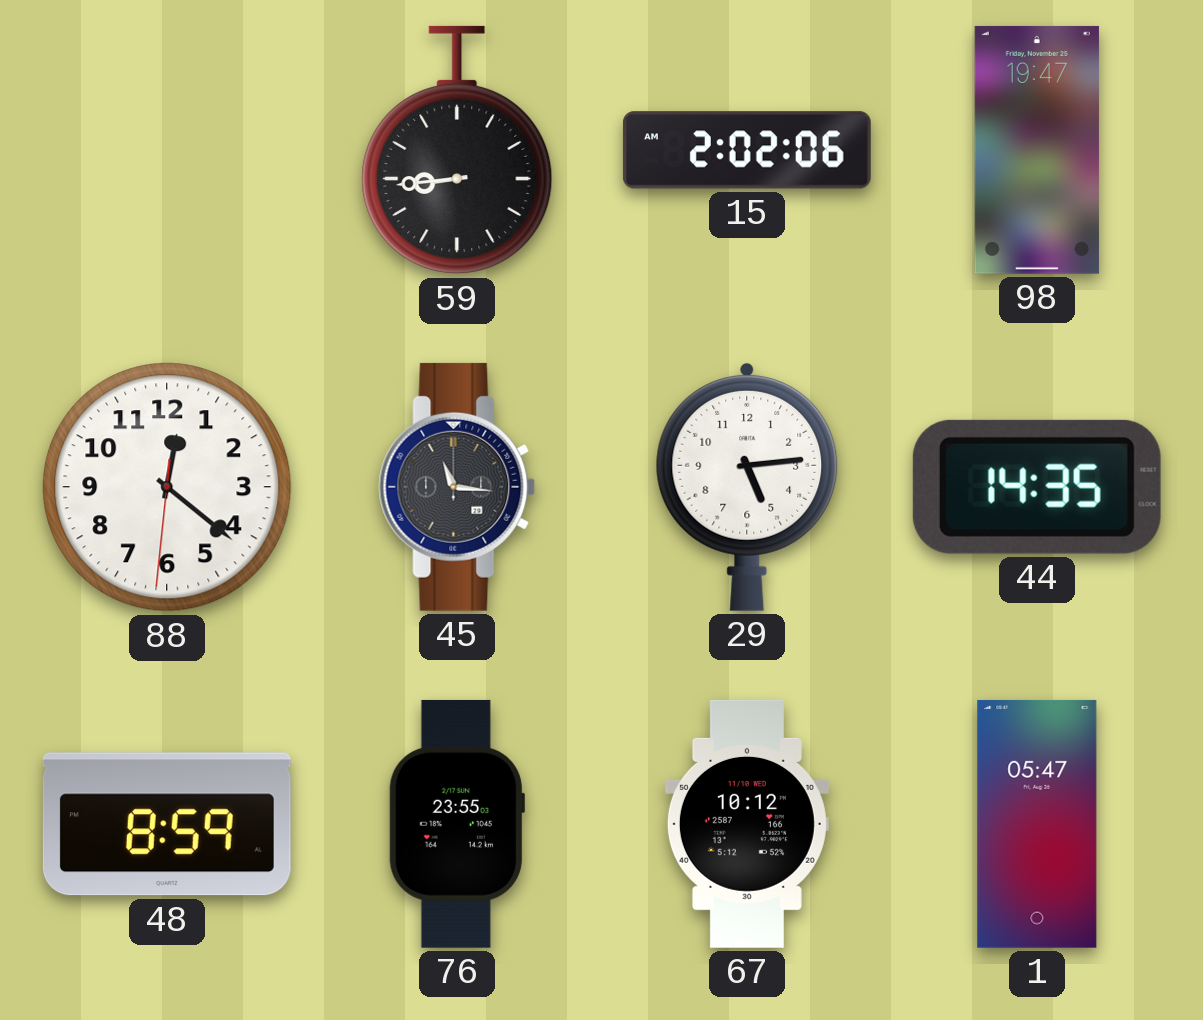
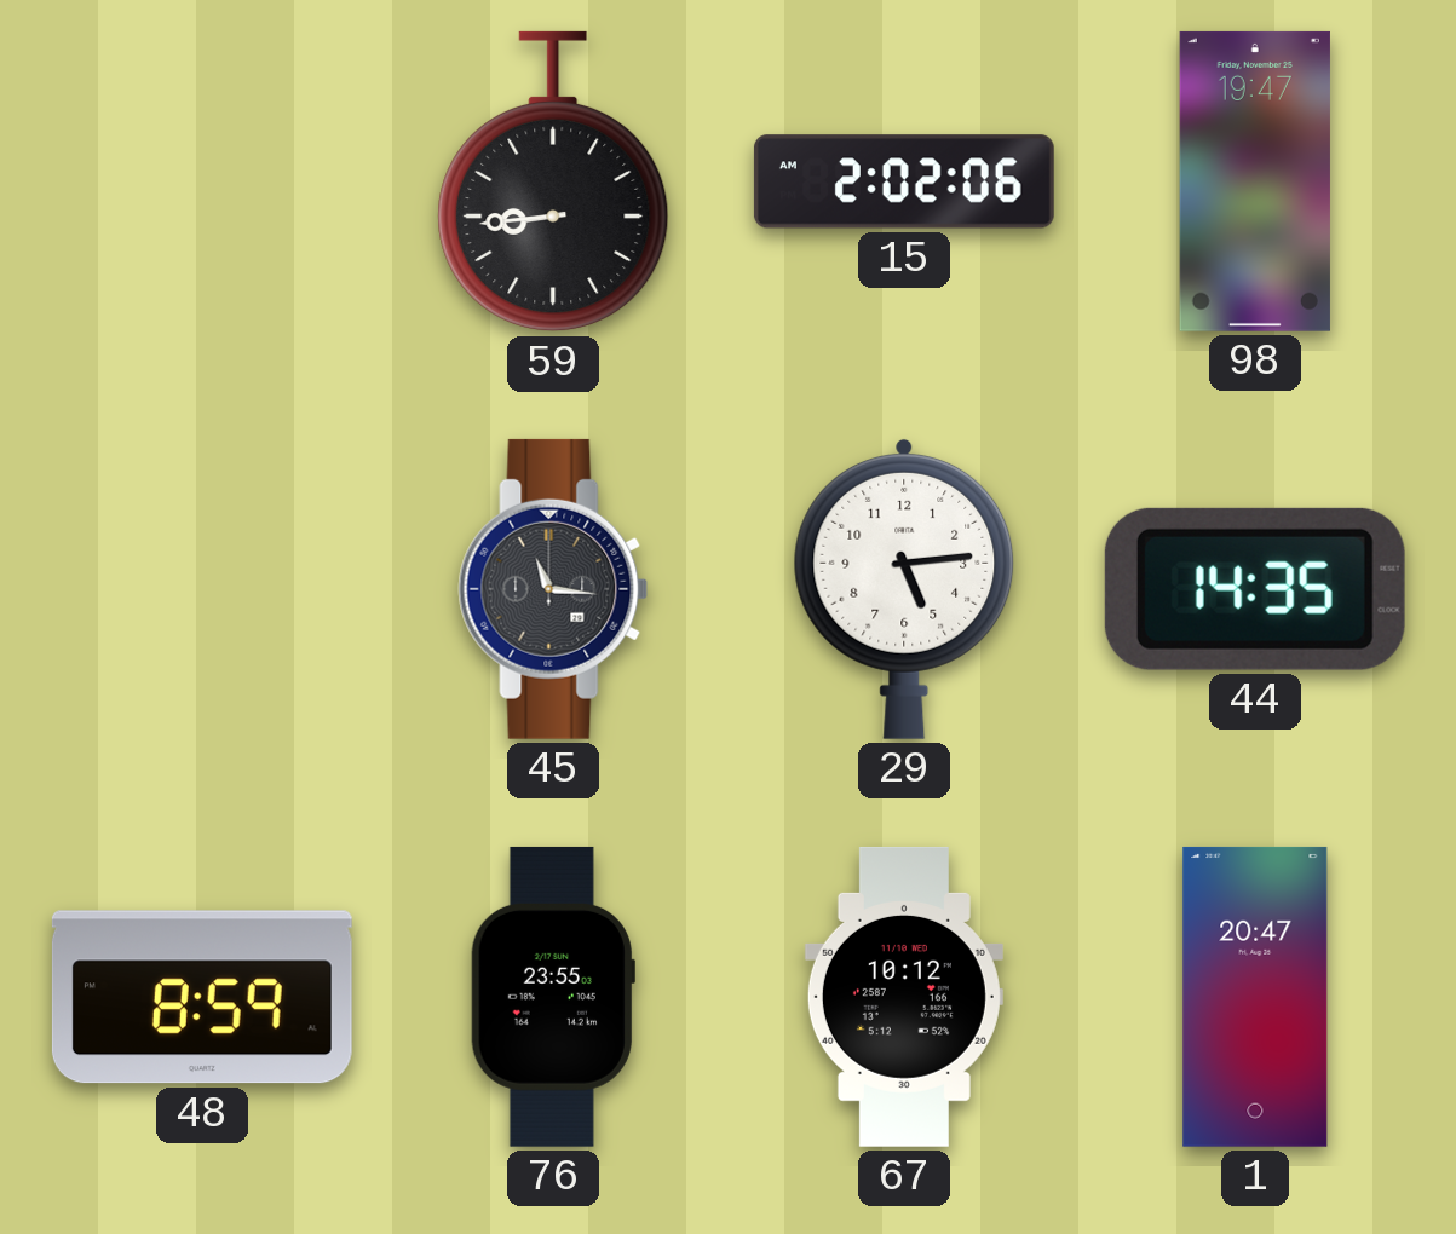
88: 12:21 -> none (167, 487)
1: 05:47 -> 20:47 (1255, 997)
